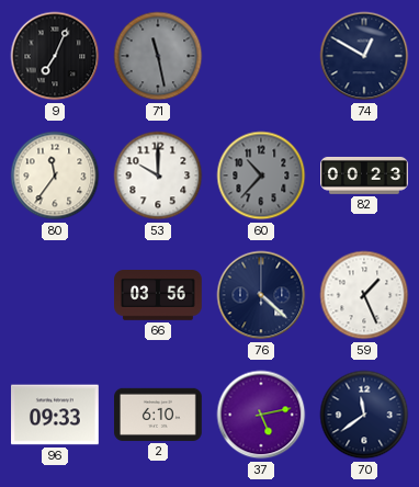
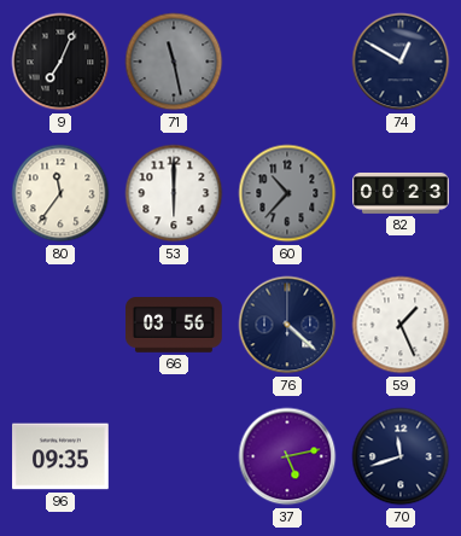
53: 10:00 -> 6:00 (174, 193)
96: 09:33 -> 09:35 (62, 456)
2: 6:10 -> none (159, 415)
70: 11:39 -> 11:42 (401, 456)
